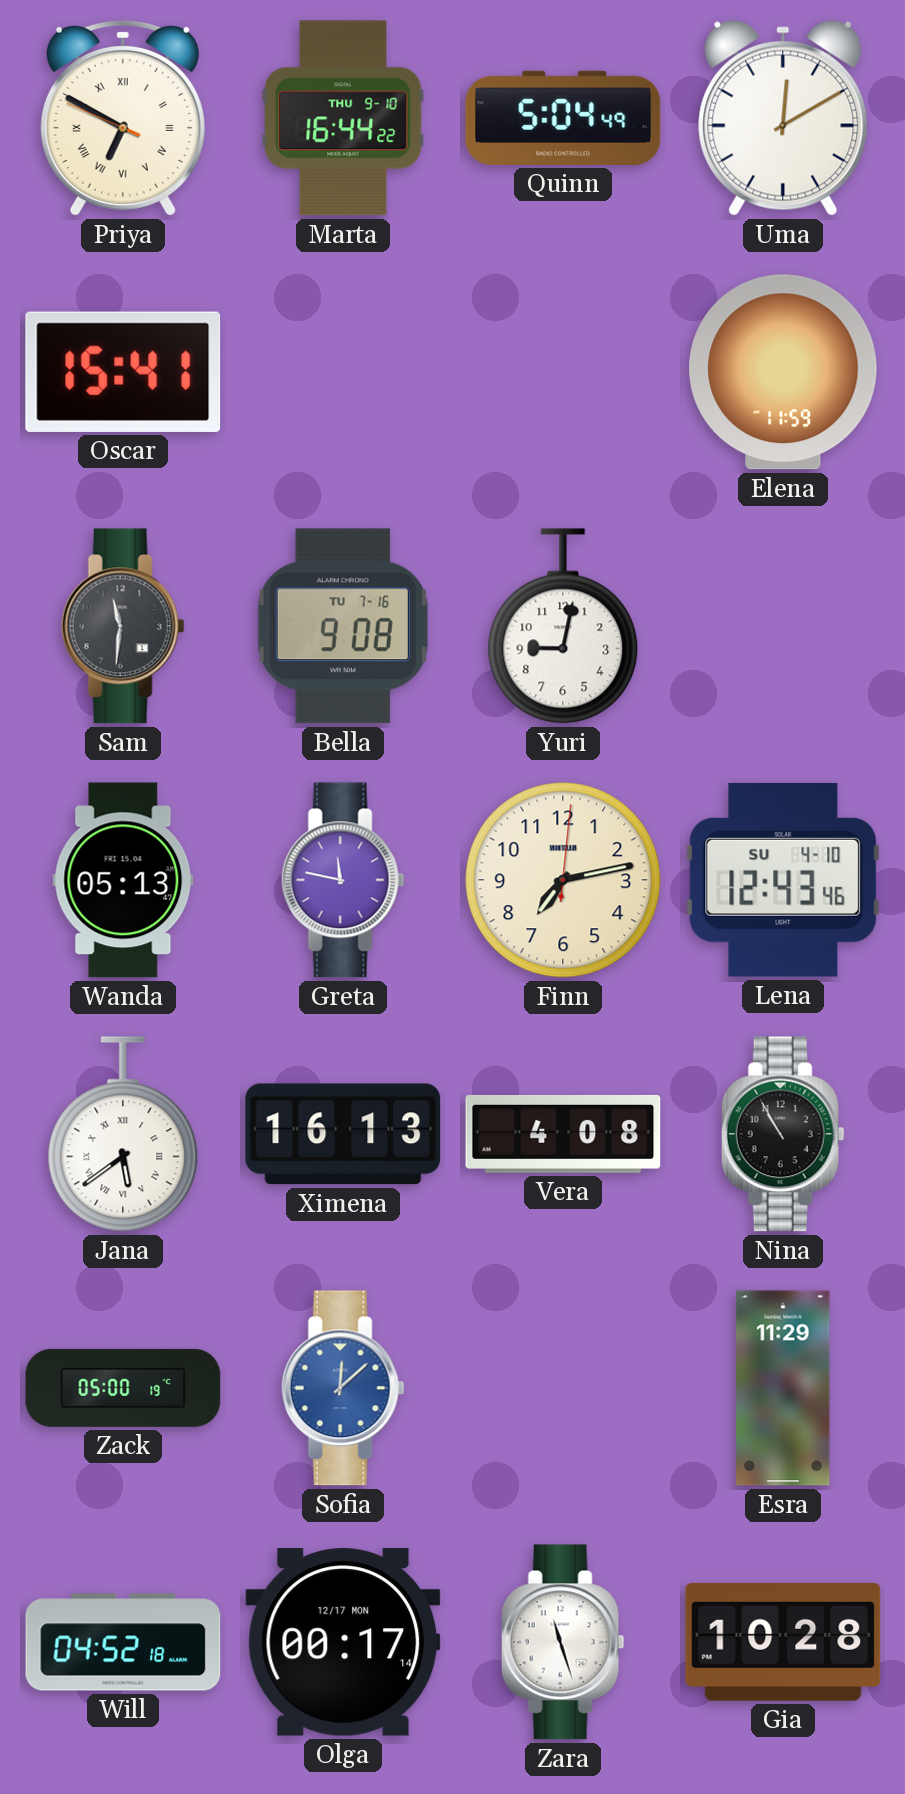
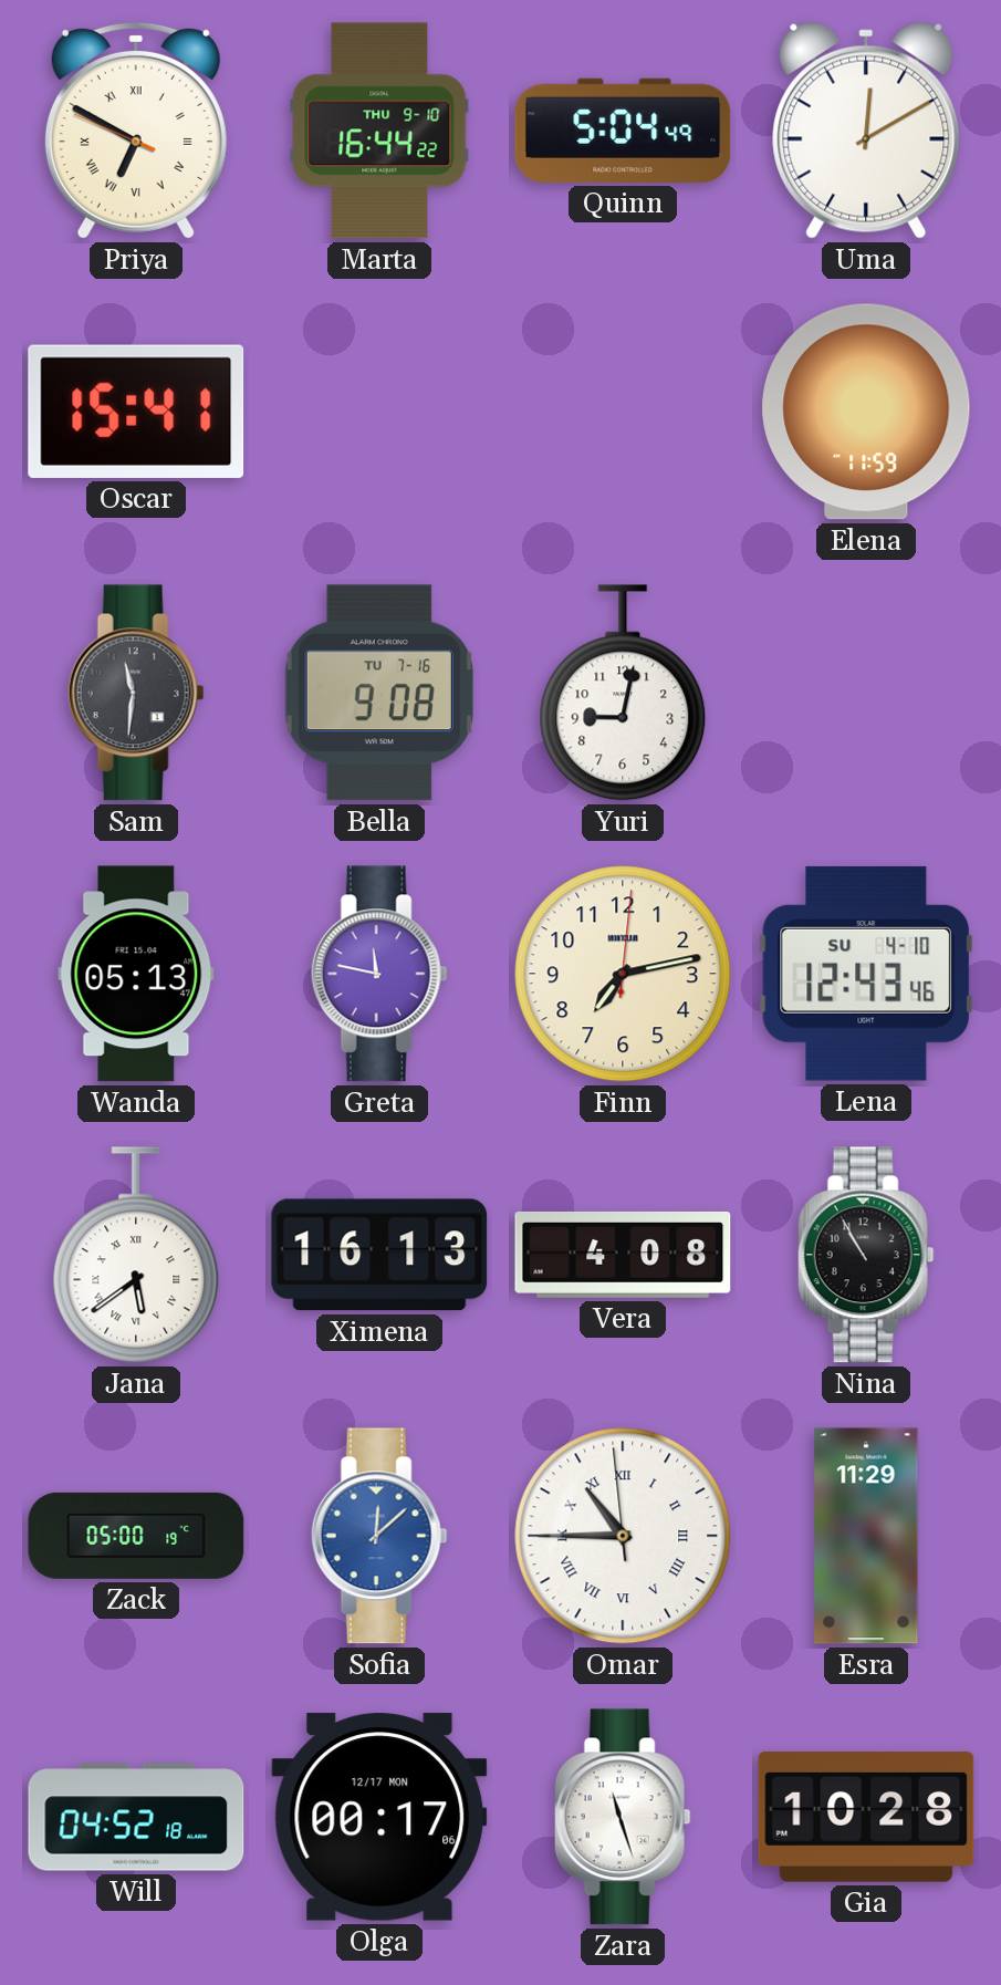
Omar: none -> 10:44 (623, 1536)
Olga: 00:17:14 -> 00:17:06 (379, 1817)
